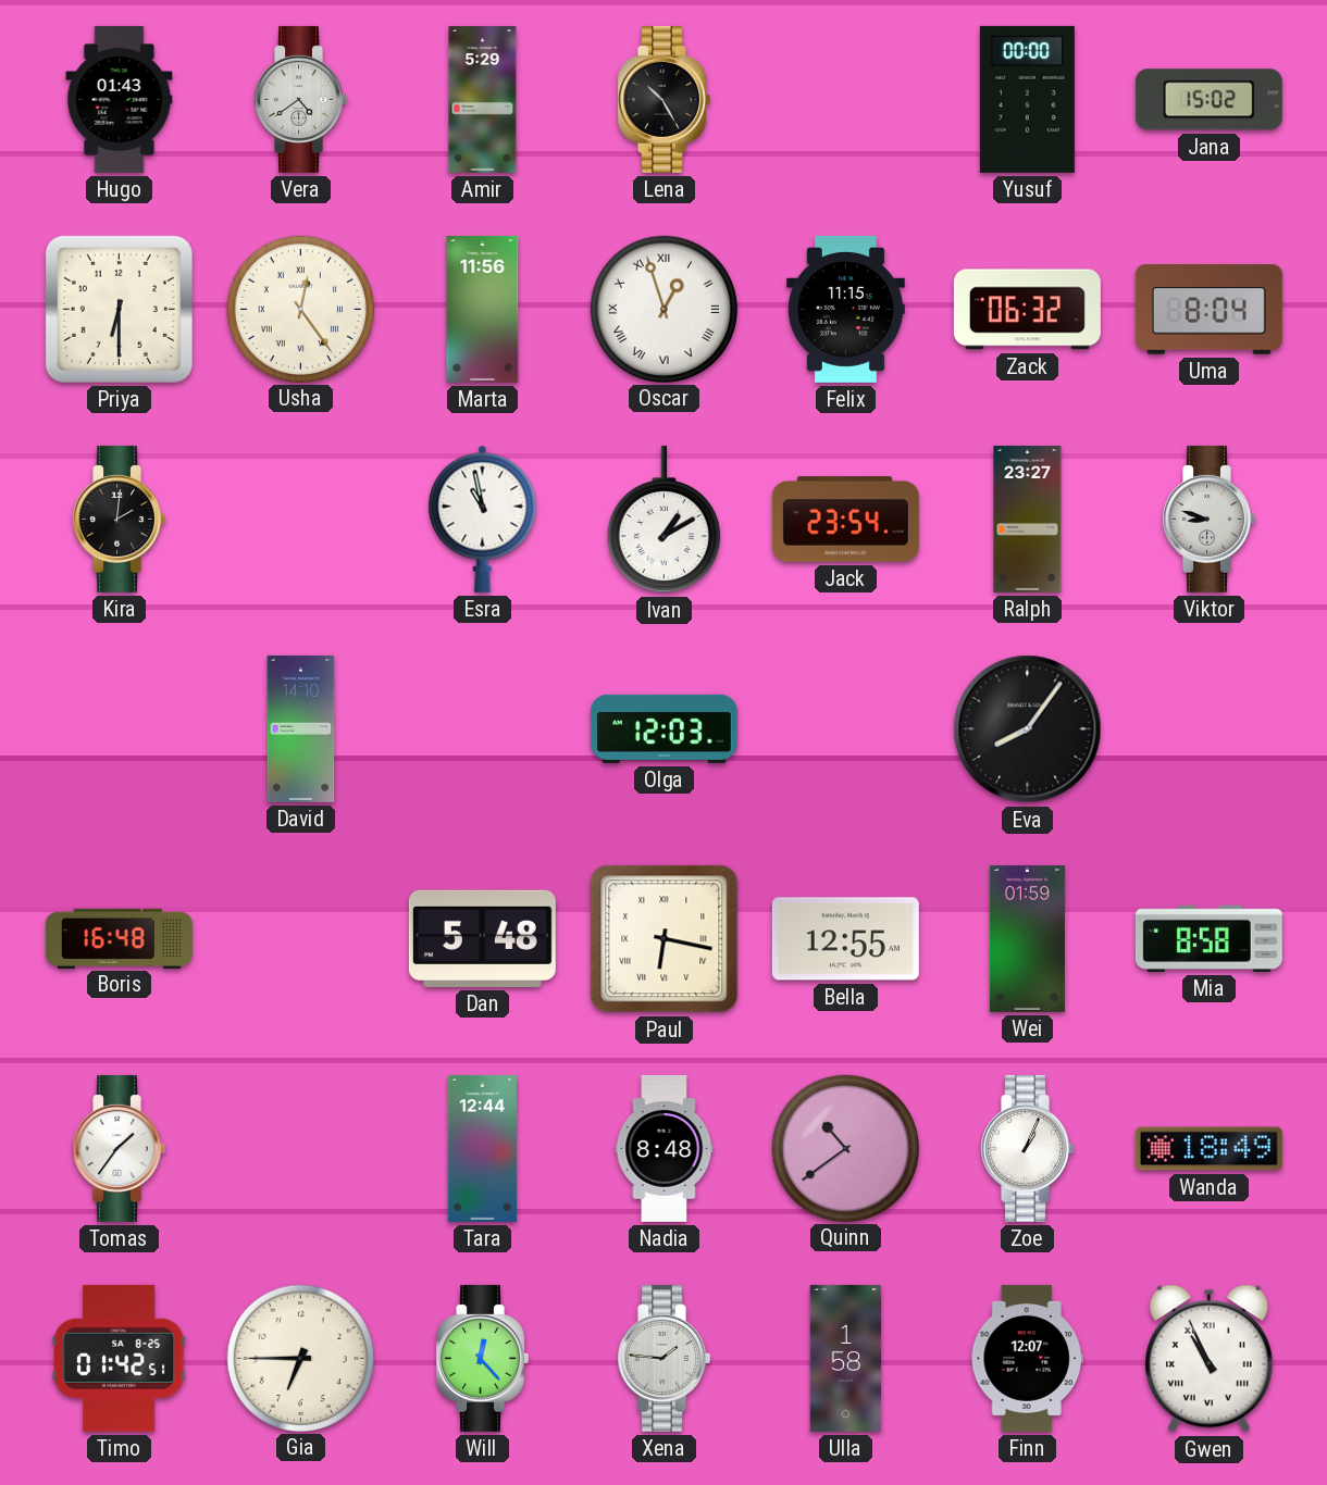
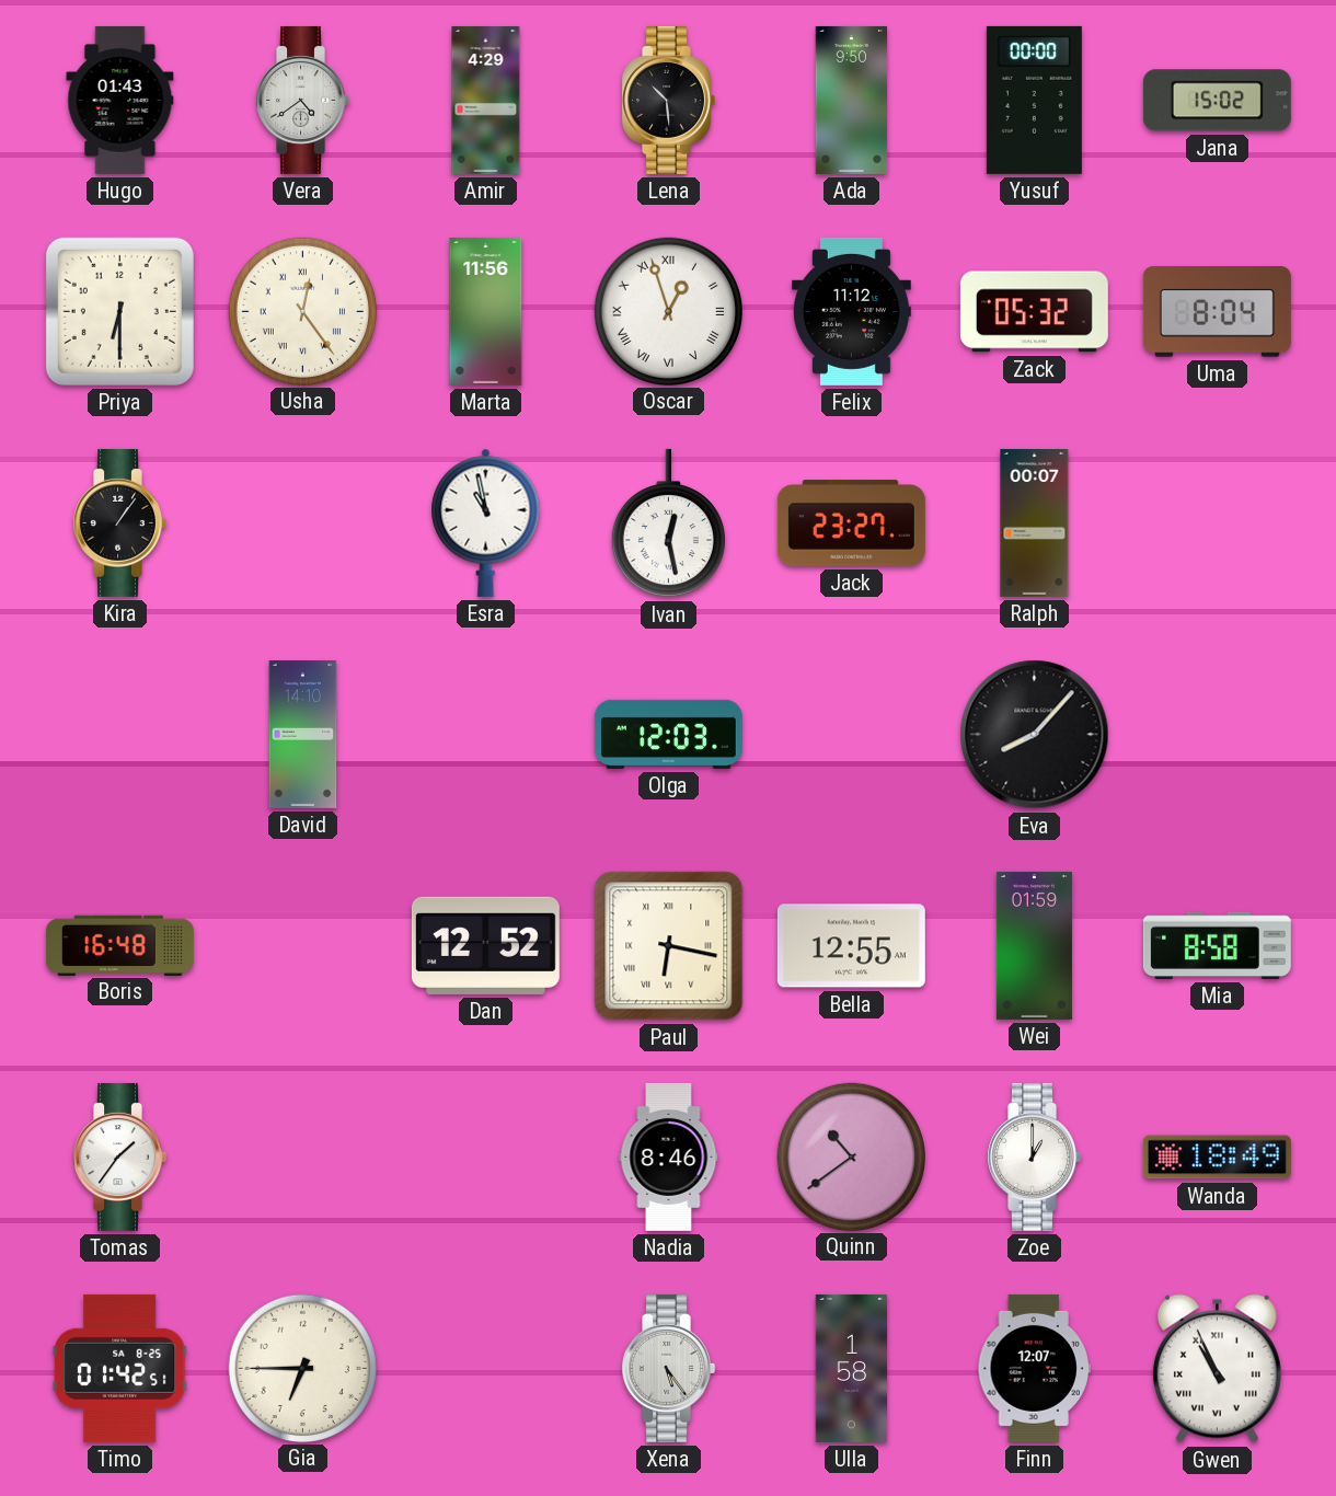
Amir: 5:29 -> 4:29 (486, 100)
Lena: 10:25 -> 10:29 (668, 100)
Ada: none -> 9:50 (852, 100)
Felix: 11:15 -> 11:12 (851, 311)
Zack: 06:32 -> 05:32 (1034, 312)
Kira: 2:01 -> 1:06 (119, 522)
Ivan: 1:10 -> 12:28 (668, 523)
Jack: 23:54 -> 23:27 (851, 523)
Ralph: 23:27 -> 00:07 (1035, 522)
Viktor: 8:48 -> none (1208, 519)
Eva: 8:06 -> 8:07 (1035, 735)
Dan: 5:48 -> 12:52 (485, 945)
Tara: 12:44 -> none (482, 1148)
Nadia: 8:48 -> 8:46 (669, 1156)
Zoe: 1:04 -> 1:00 (1034, 1156)
Will: 12:23 -> none (482, 1358)
Xena: 1:46 -> 5:24 (668, 1368)
